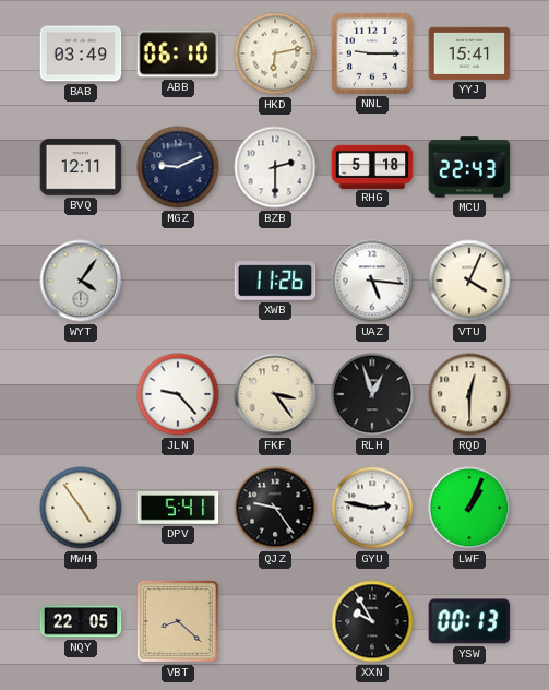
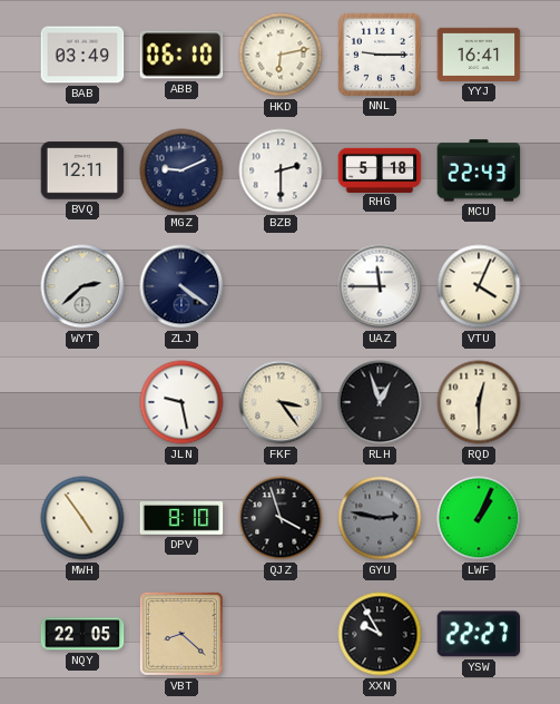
YYJ: 15:41 -> 16:41 (479, 55)
WYT: 4:06 -> 2:38 (82, 286)
ZLJ: none -> 4:21 (181, 286)
XWB: 11:26 -> none (275, 281)
UAZ: 5:16 -> 11:45 (380, 286)
JLN: 9:23 -> 9:28 (181, 402)
DPV: 5:41 -> 8:10 (181, 518)
QJZ: 9:24 -> 3:57 (281, 518)
GYU dial: white -> grey (380, 518)
YSW: 00:13 -> 22:27 (479, 634)
